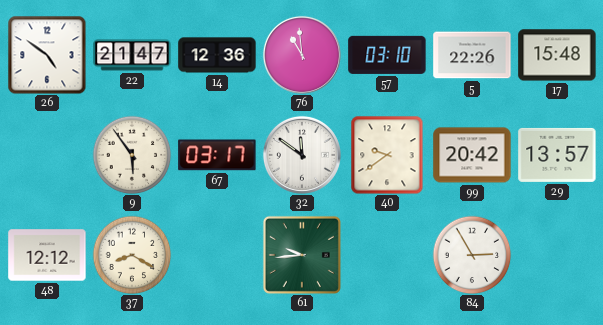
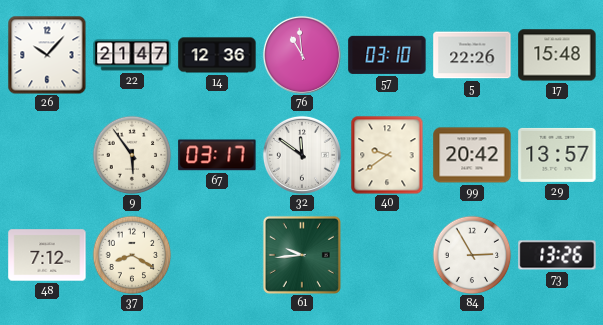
26: 4:51 -> 10:07 (47, 55)
48: 12:12 -> 7:12 (47, 255)
73: none -> 13:26 (557, 255)
